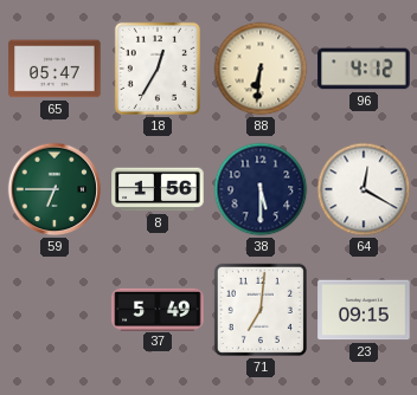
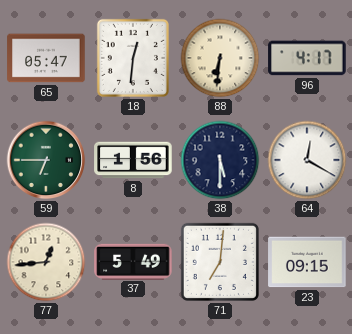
18: 12:35 -> 12:31 (133, 58)
96: 4:12 -> 4:17 (307, 58)
77: none -> 12:44 (46, 262)
